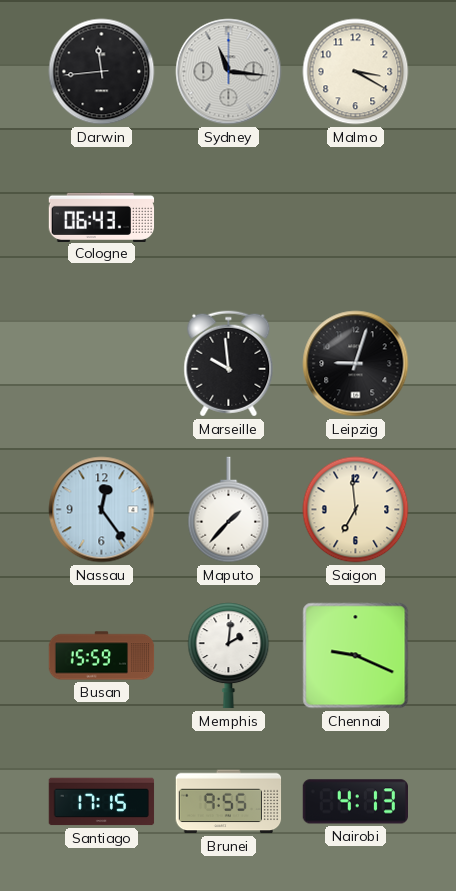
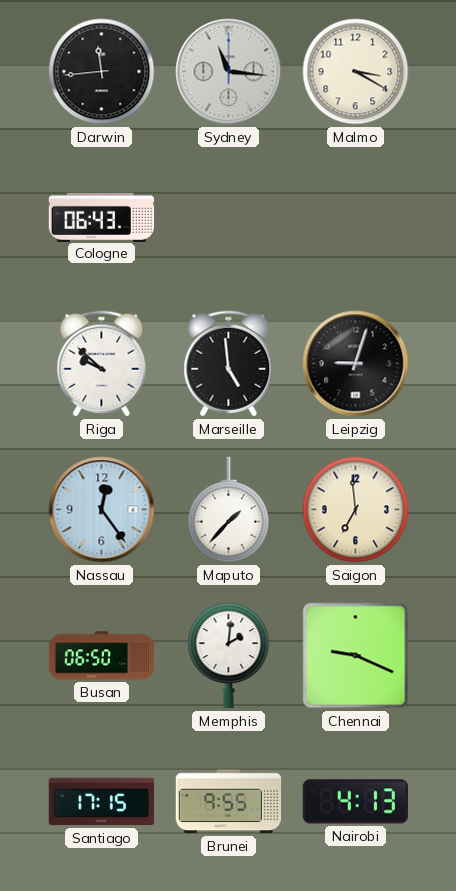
Riga: none -> 9:52 (102, 364)
Marseille: 9:59 -> 4:59 (229, 364)
Busan: 15:59 -> 06:50 (102, 656)
